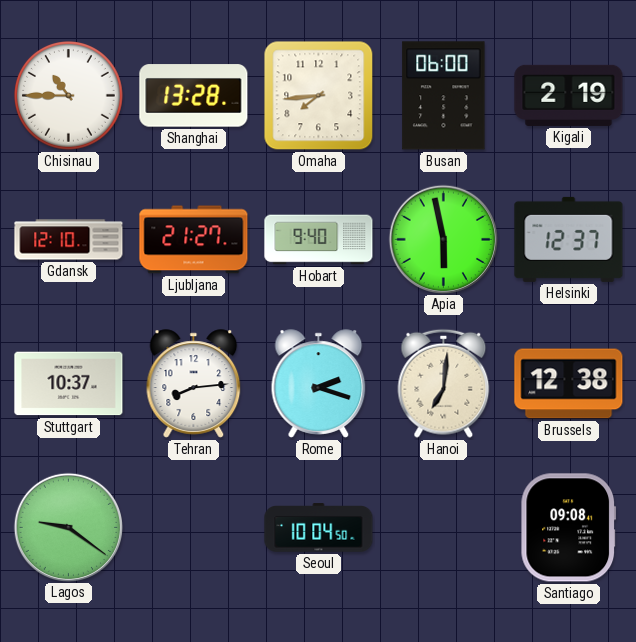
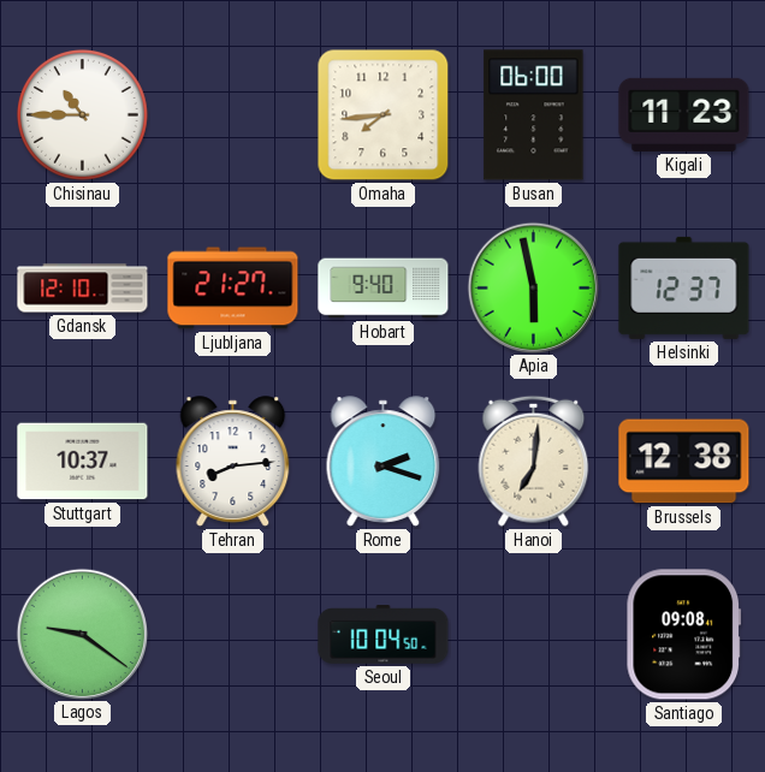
Shanghai: 13:28 -> none (194, 96)
Kigali: 2:19 -> 11:23 (684, 114)
